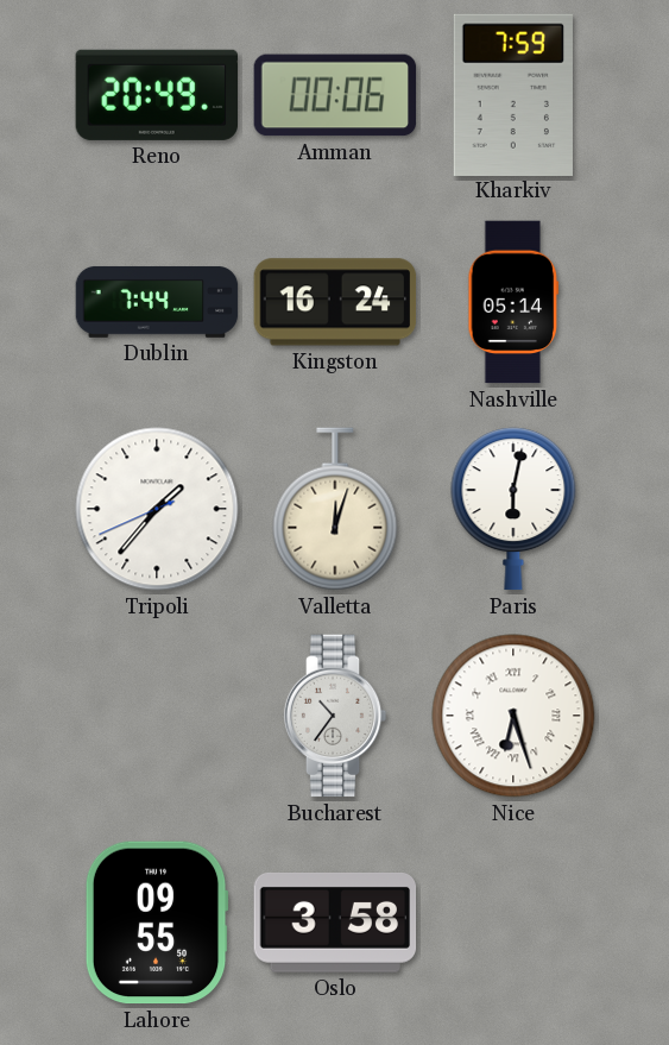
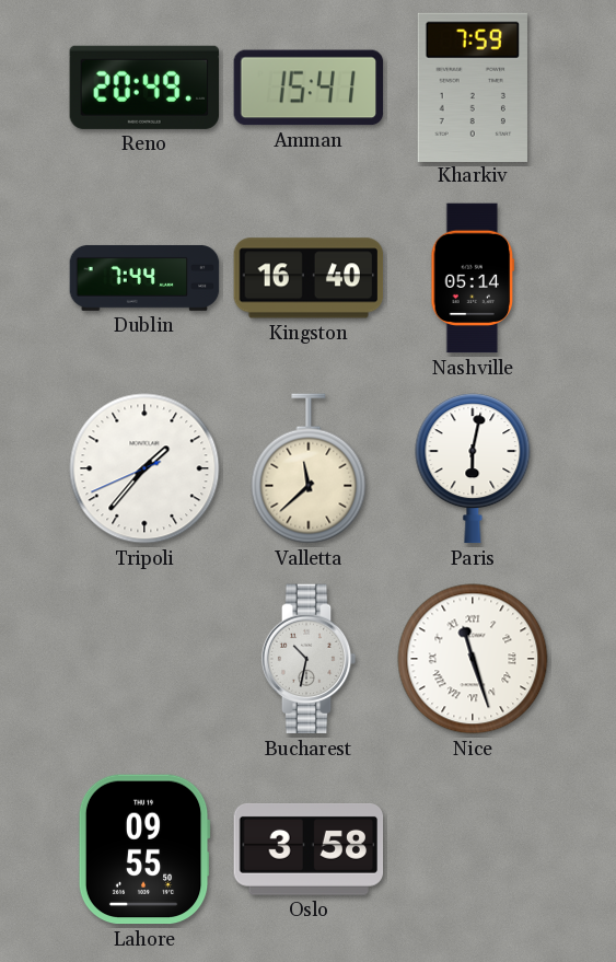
Amman: 00:06 -> 15:41 (309, 88)
Kingston: 16:24 -> 16:40 (309, 278)
Valletta: 12:03 -> 11:38 (309, 468)
Bucharest: 10:36 -> 10:32 (309, 659)
Nice: 6:27 -> 11:27 (473, 659)
